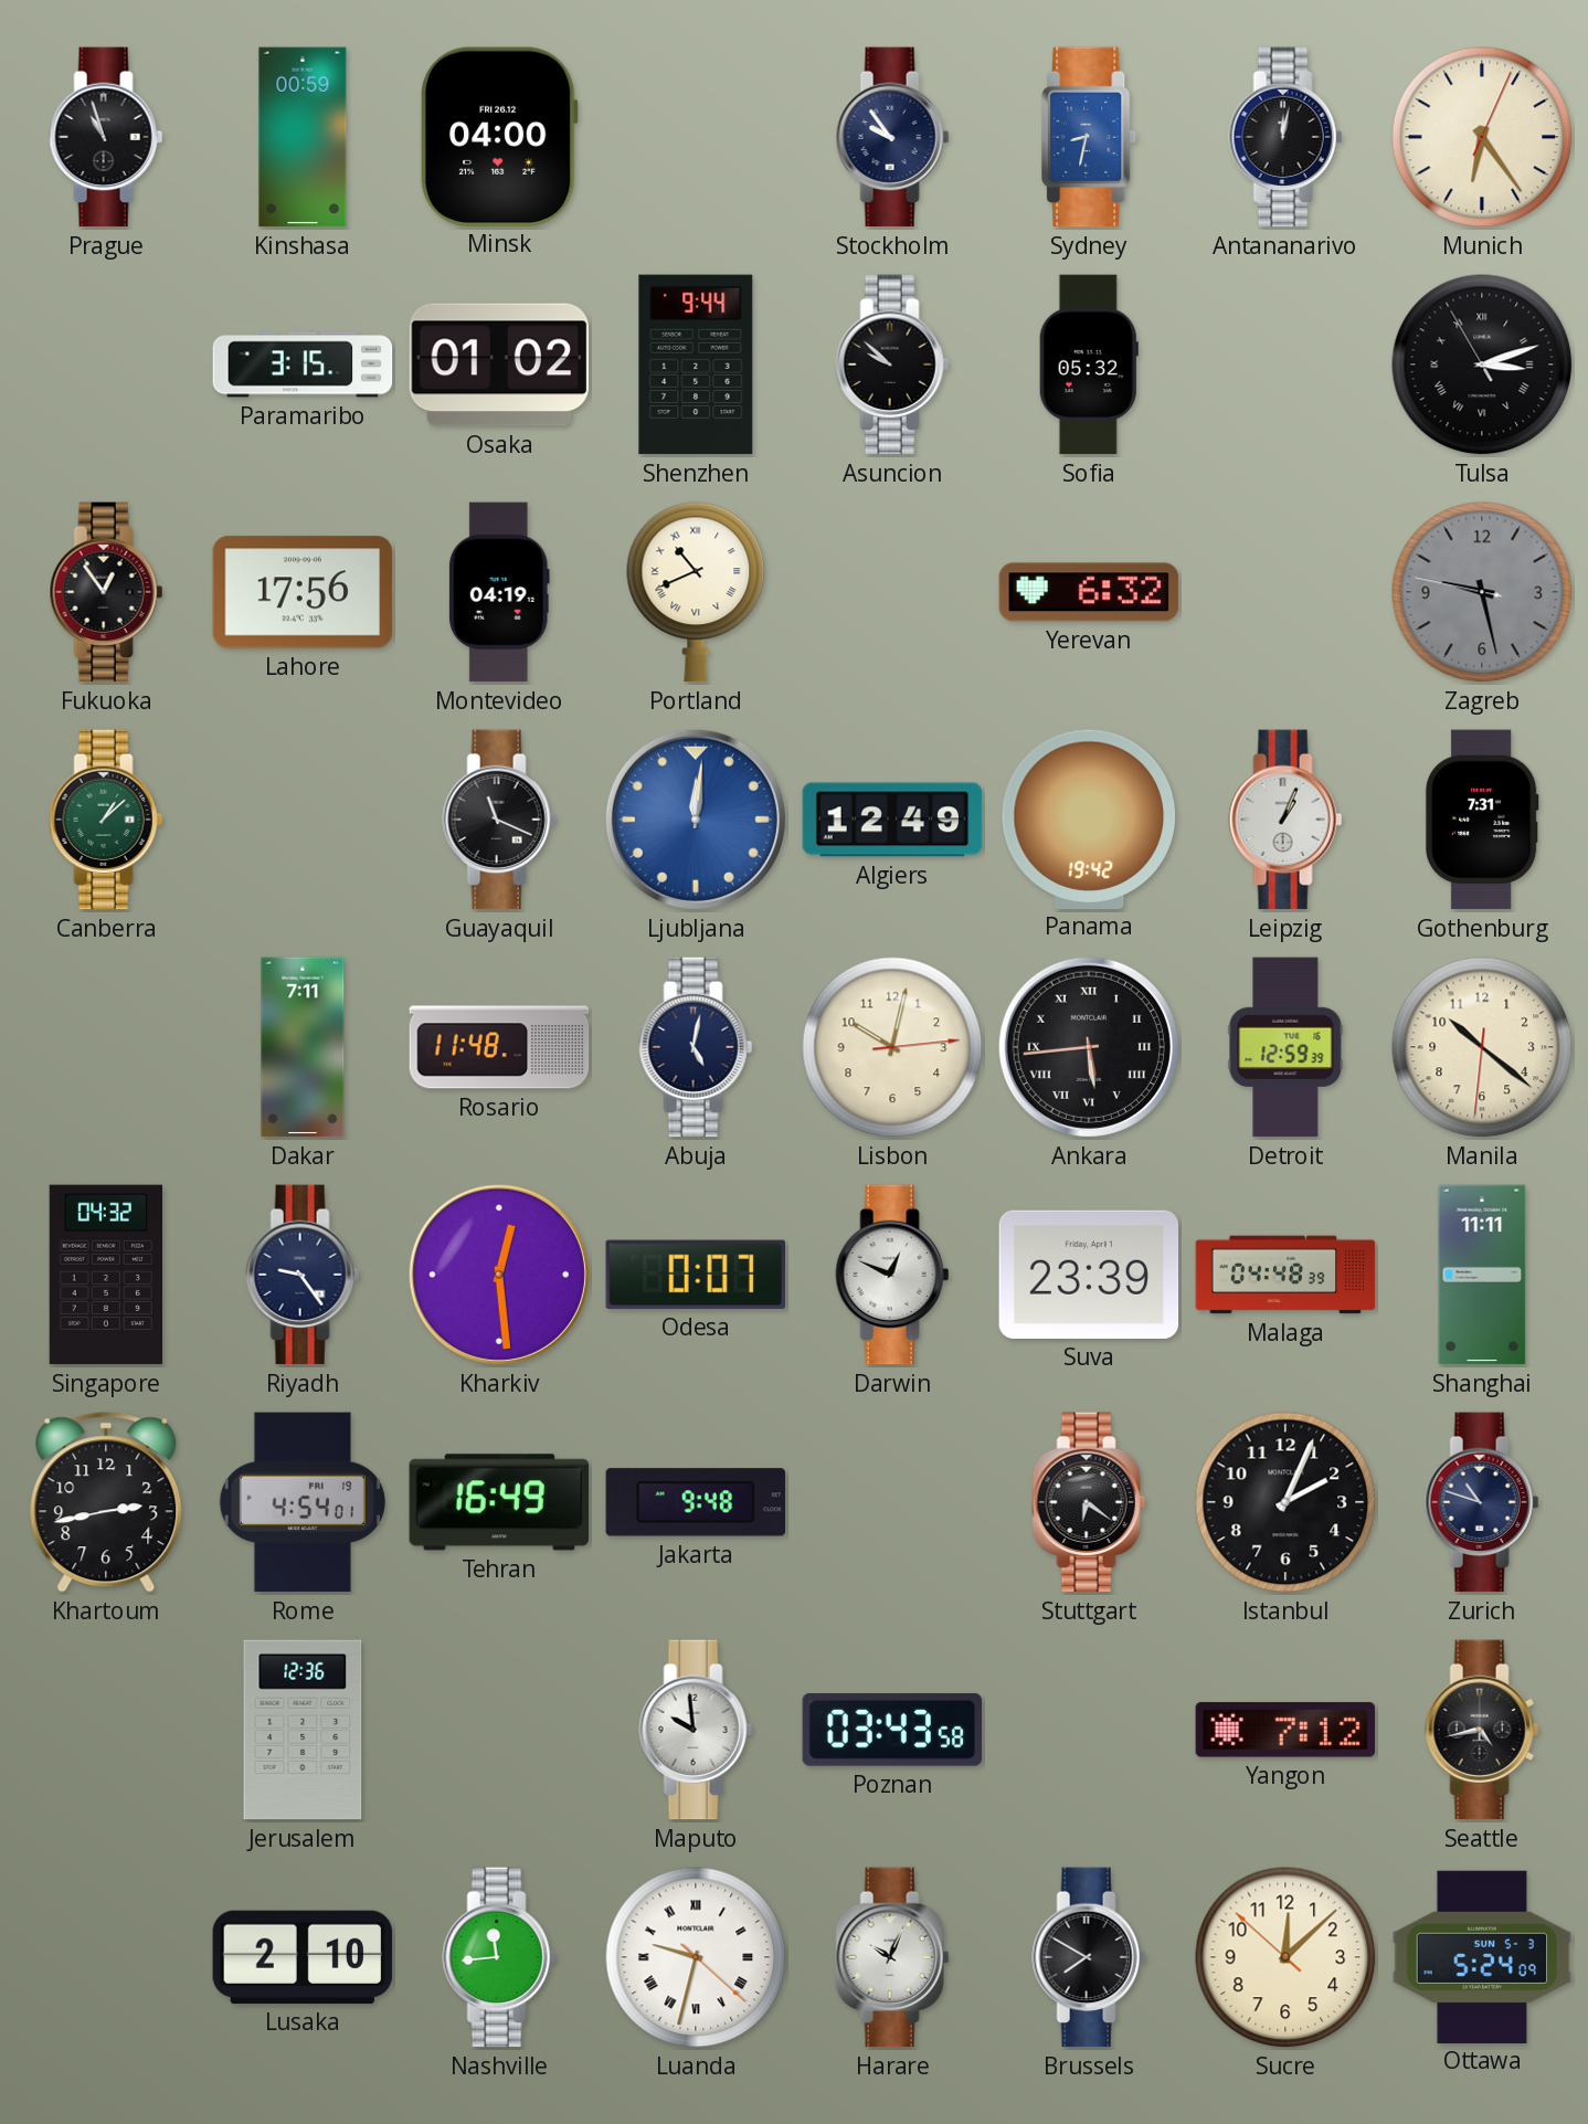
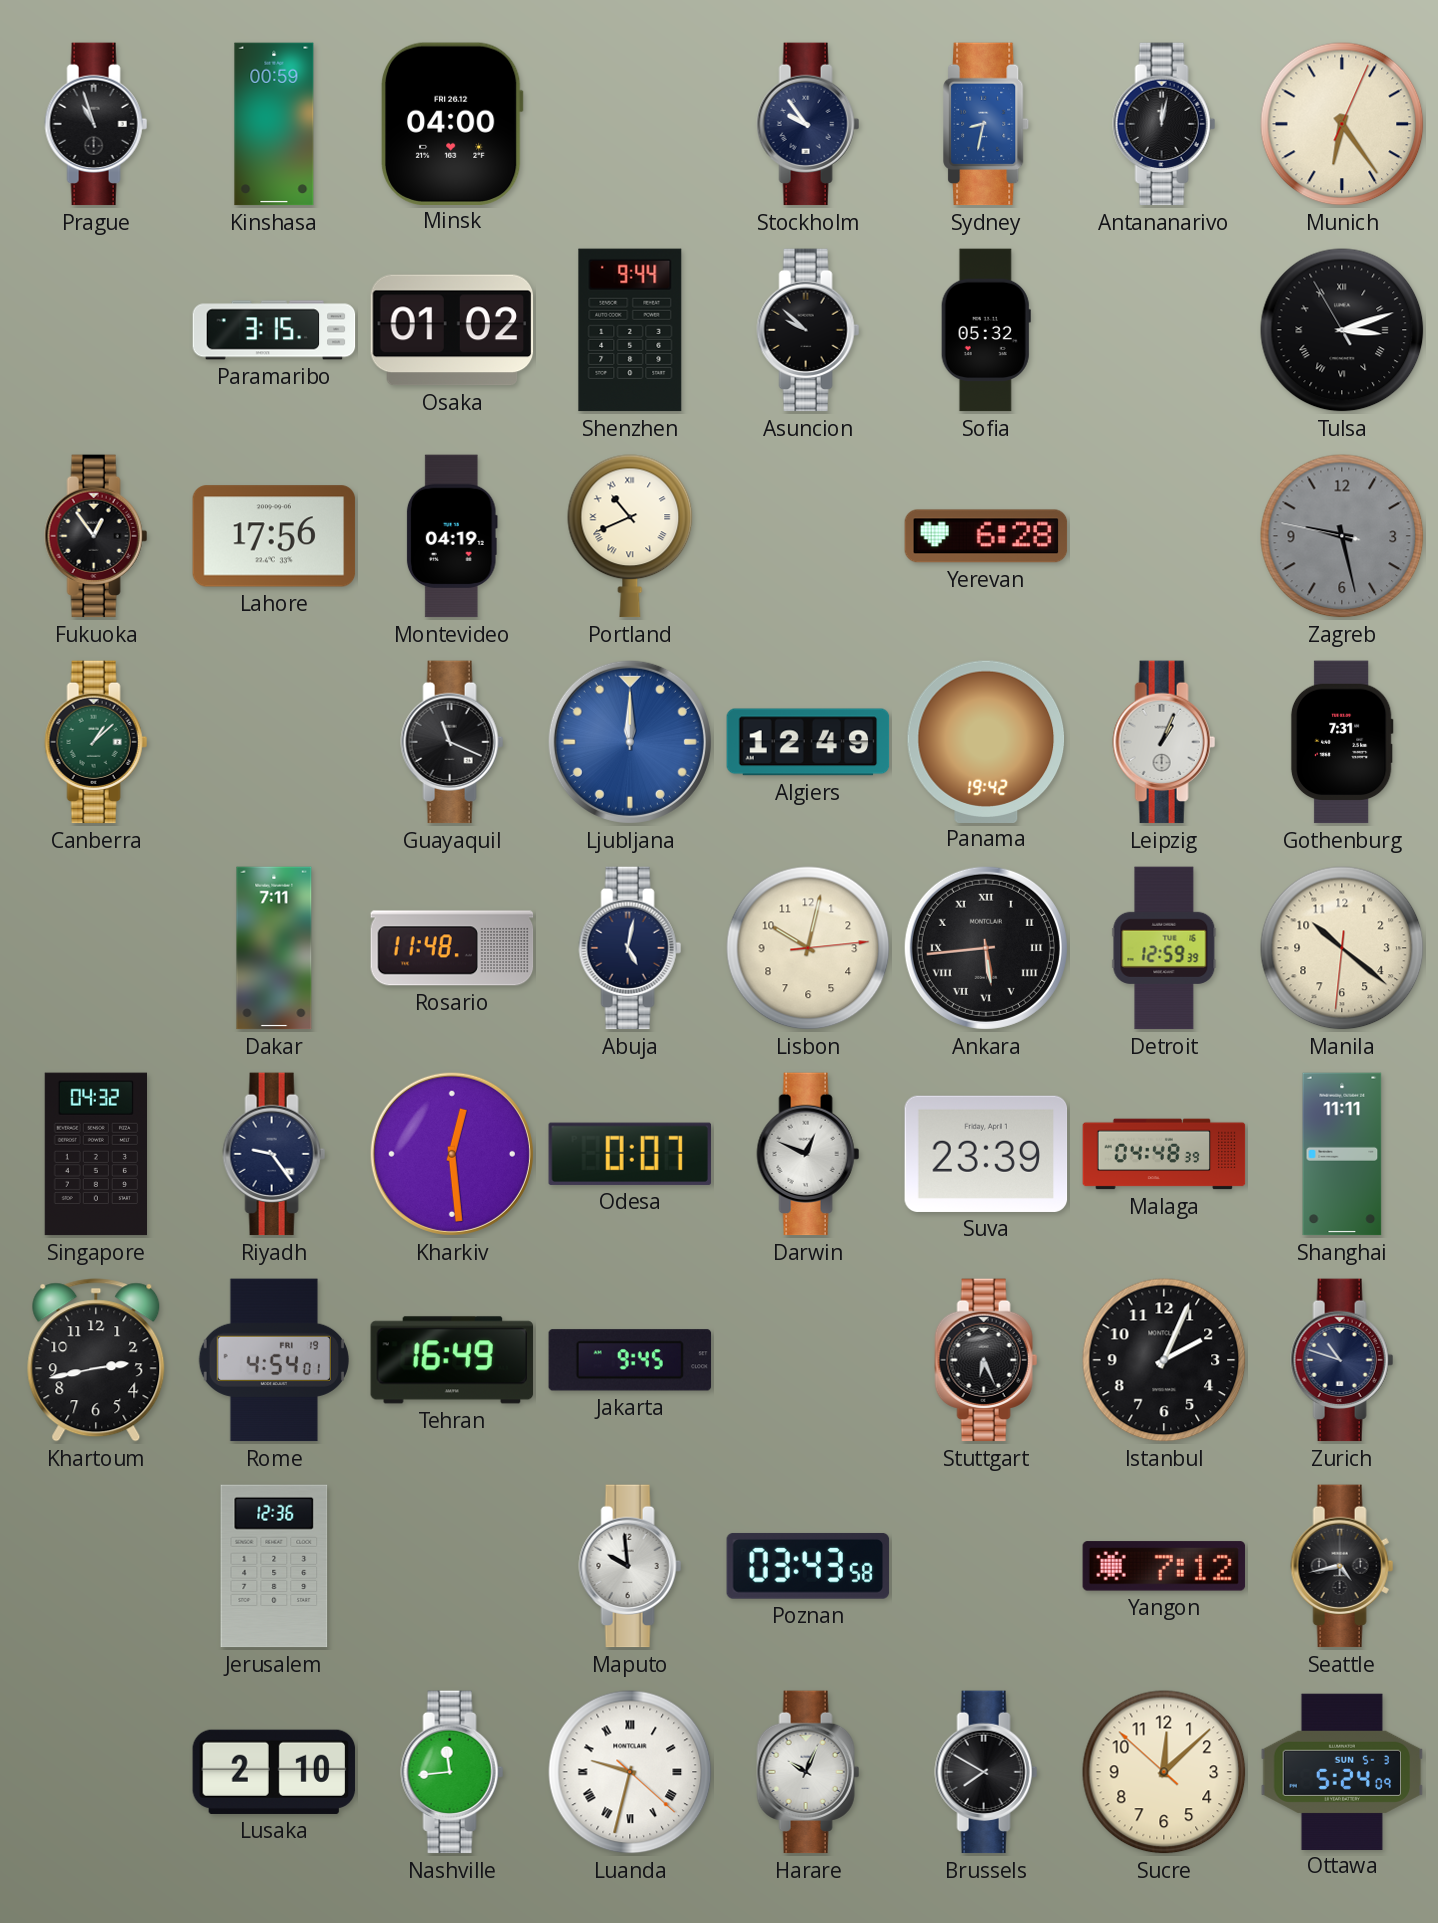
Yerevan: 6:32 -> 6:28 (986, 536)
Ljubljana: 12:01 -> 12:00 (630, 742)
Jakarta: 9:48 -> 9:45 (630, 1360)
Stuttgart: 6:21 -> 6:26 (986, 1360)
